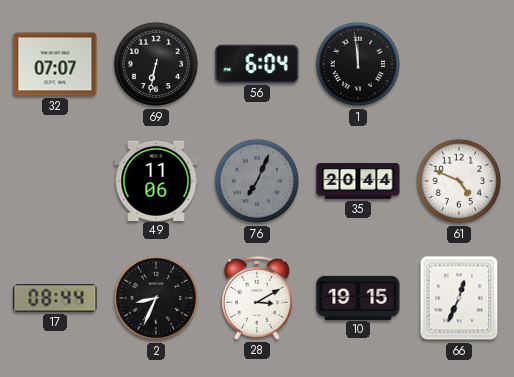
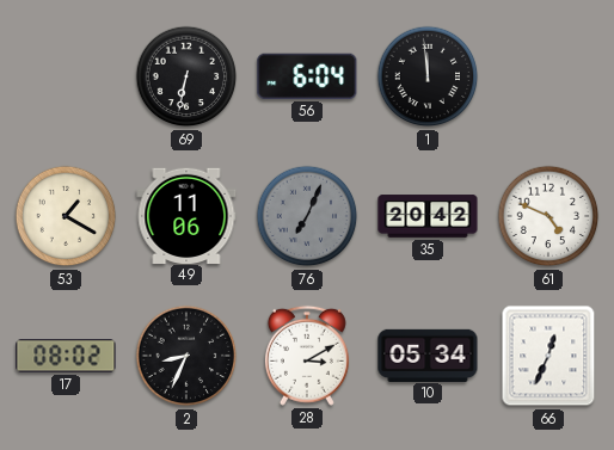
32: 07:07 -> none (55, 64)
53: none -> 1:20 (66, 216)
35: 20:44 -> 20:42 (428, 216)
17: 08:44 -> 08:02 (66, 356)
10: 19:15 -> 05:34 (428, 355)
